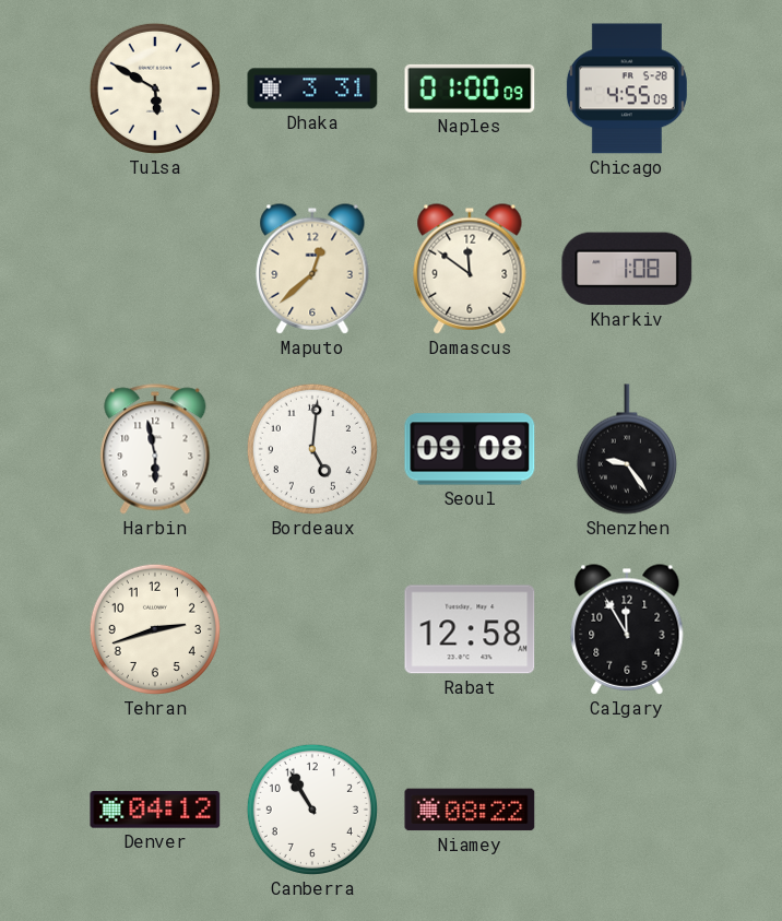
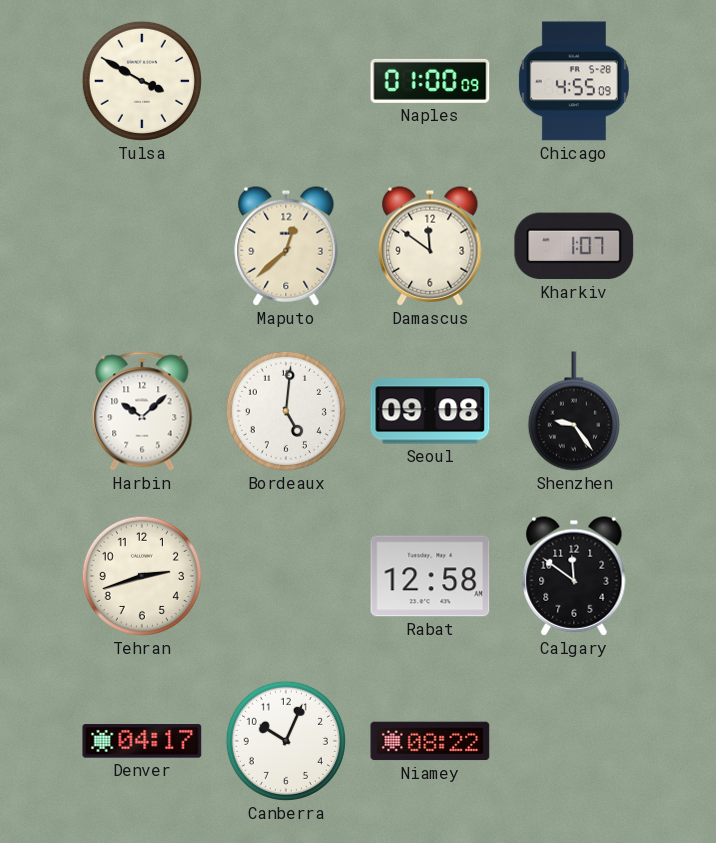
Tulsa: 5:50 -> 3:50 (142, 81)
Dhaka: 3:31 -> none (312, 88)
Kharkiv: 1:08 -> 1:07 (574, 246)
Harbin: 5:58 -> 10:08 (142, 411)
Calgary: 11:55 -> 11:51 (574, 576)
Denver: 04:12 -> 04:17 (142, 741)
Canberra: 10:55 -> 10:04 (286, 741)
